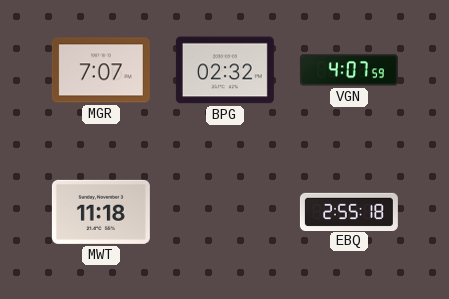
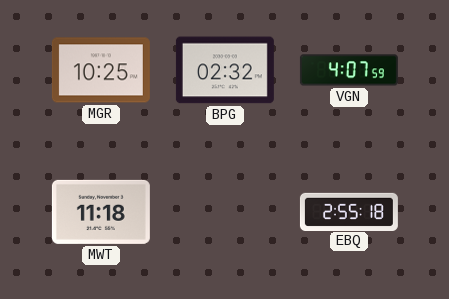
MGR: 7:07 -> 10:25 (101, 70)
